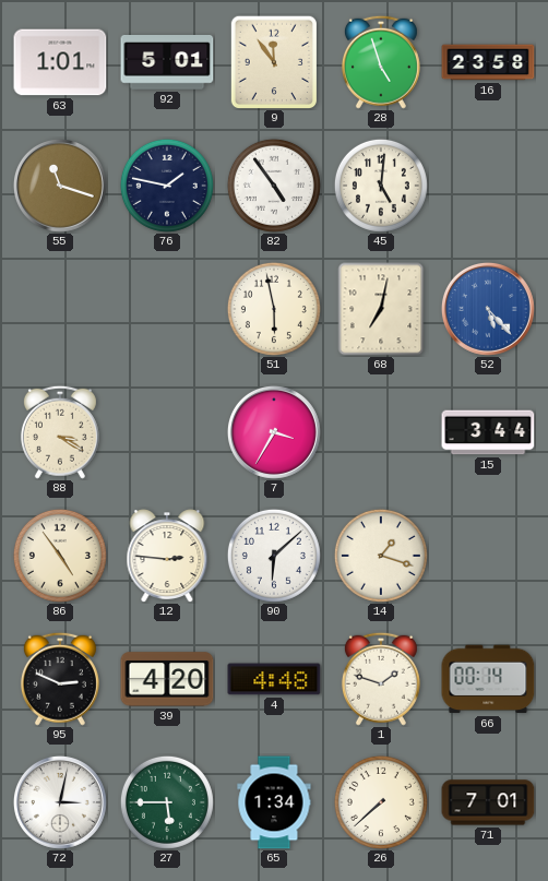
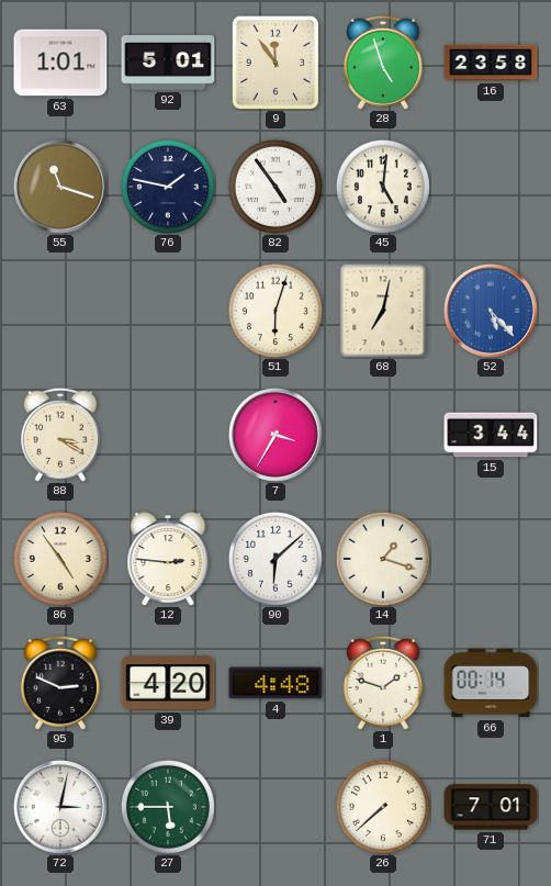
51: 5:58 -> 6:03 (275, 311)
65: 1:34 -> none (274, 802)
